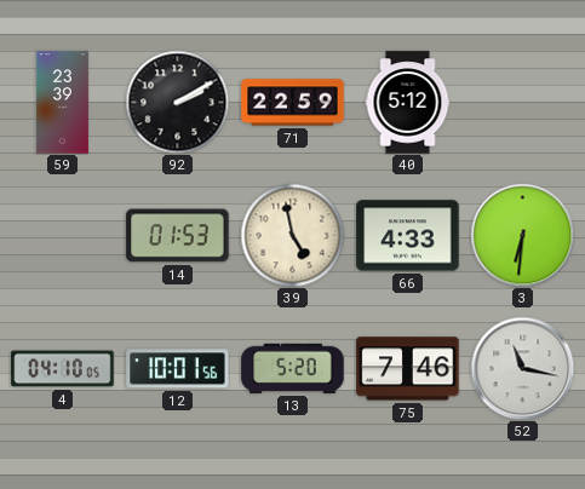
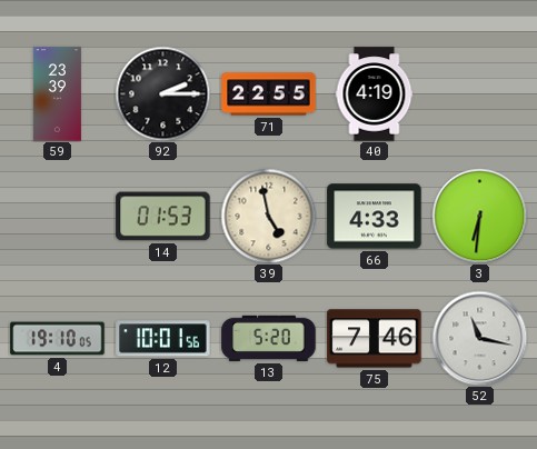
92: 2:10 -> 2:15 (162, 93)
71: 22:59 -> 22:55 (269, 94)
40: 5:12 -> 4:19 (375, 94)
4: 04:10 -> 19:10 (58, 339)
